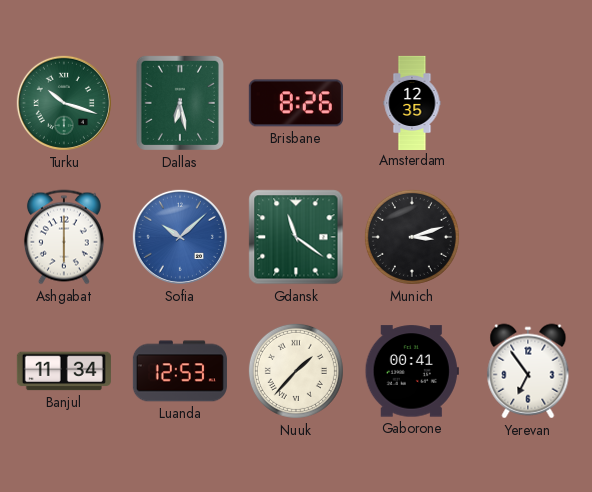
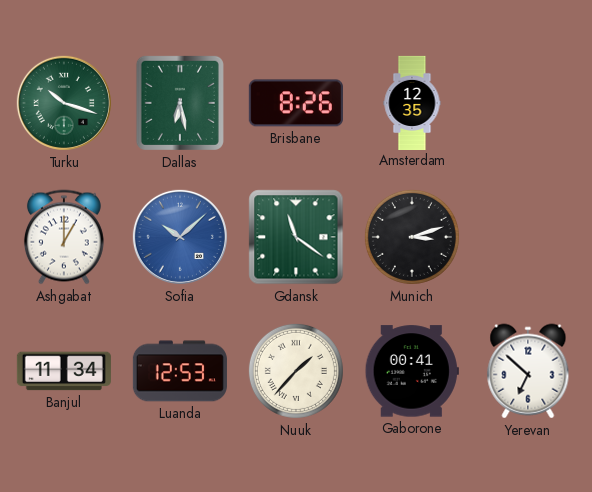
Ashgabat: 6:00 -> 1:00 (64, 237)
Yerevan: 6:54 -> 6:52 (528, 371)
